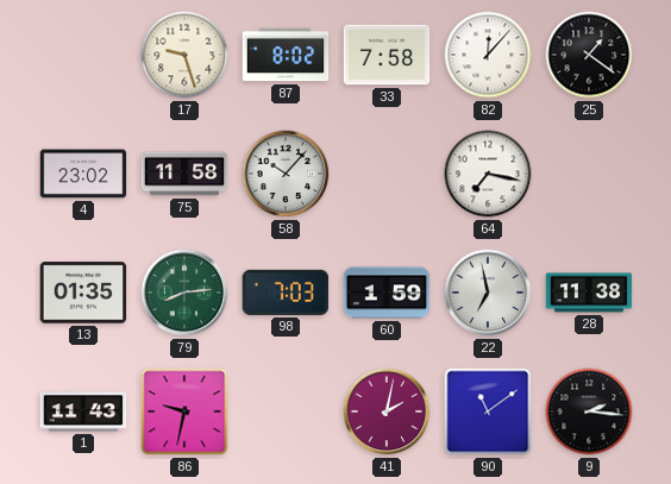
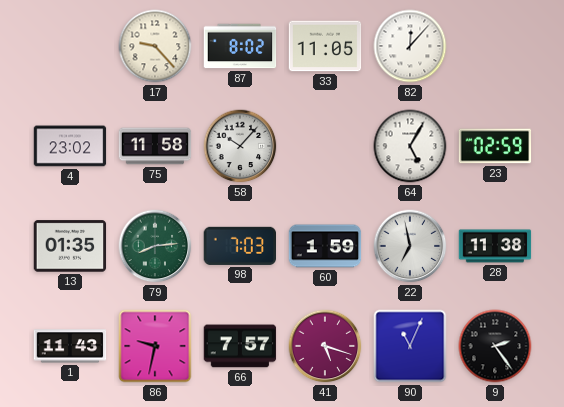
17: 9:27 -> 9:23 (155, 46)
33: 7:58 -> 11:05 (325, 46)
25: 1:21 -> none (589, 55)
64: 7:17 -> 5:05 (410, 146)
23: none -> 02:59 (495, 146)
66: none -> 7:57 (240, 346)
41: 2:02 -> 5:18 (325, 346)
90: 11:09 -> 11:04 (410, 346)
9: 2:16 -> 2:24 (495, 346)
